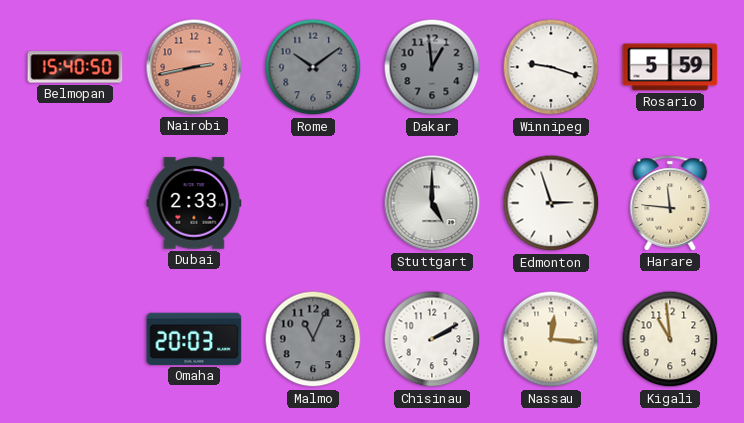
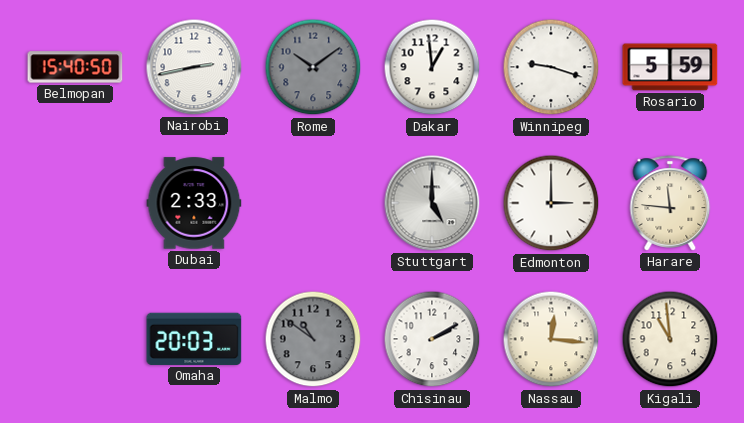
Nairobi dial: salmon -> white (194, 67)
Dakar dial: grey -> white (432, 67)
Edmonton: 2:57 -> 3:00 (551, 203)
Malmo: 11:04 -> 10:51 (313, 339)
